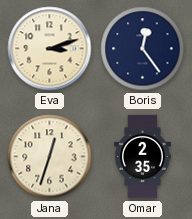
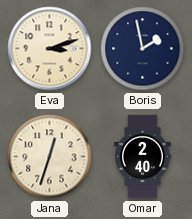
Boris: 12:24 -> 1:58 (143, 49)
Omar: 2:35 -> 2:40 (143, 157)
